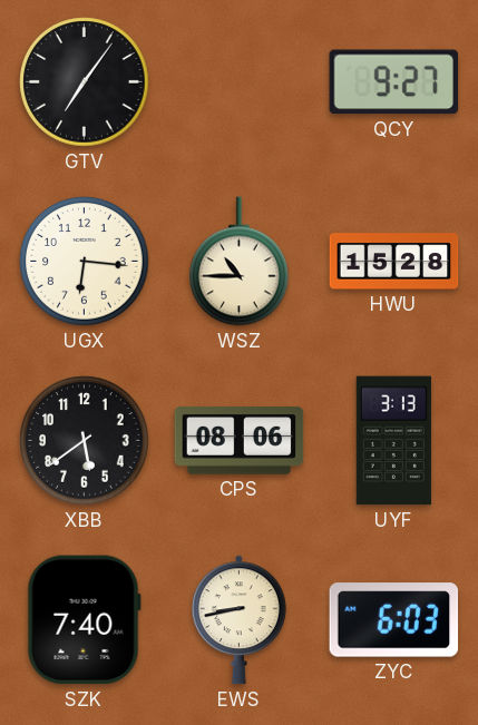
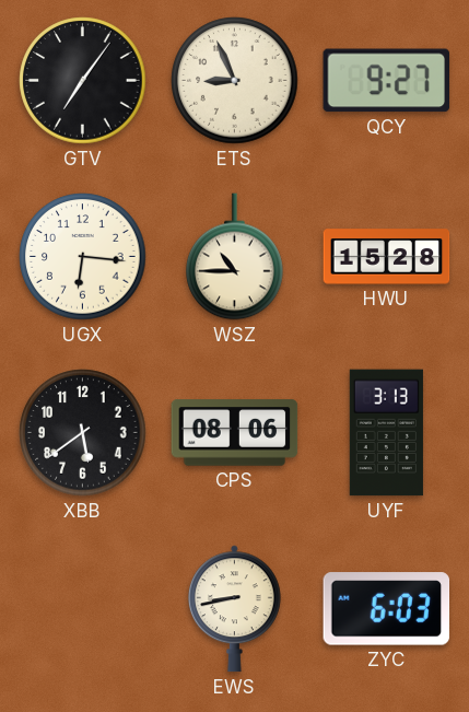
ETS: none -> 8:56 (235, 81)
SZK: 7:40 -> none (84, 620)
